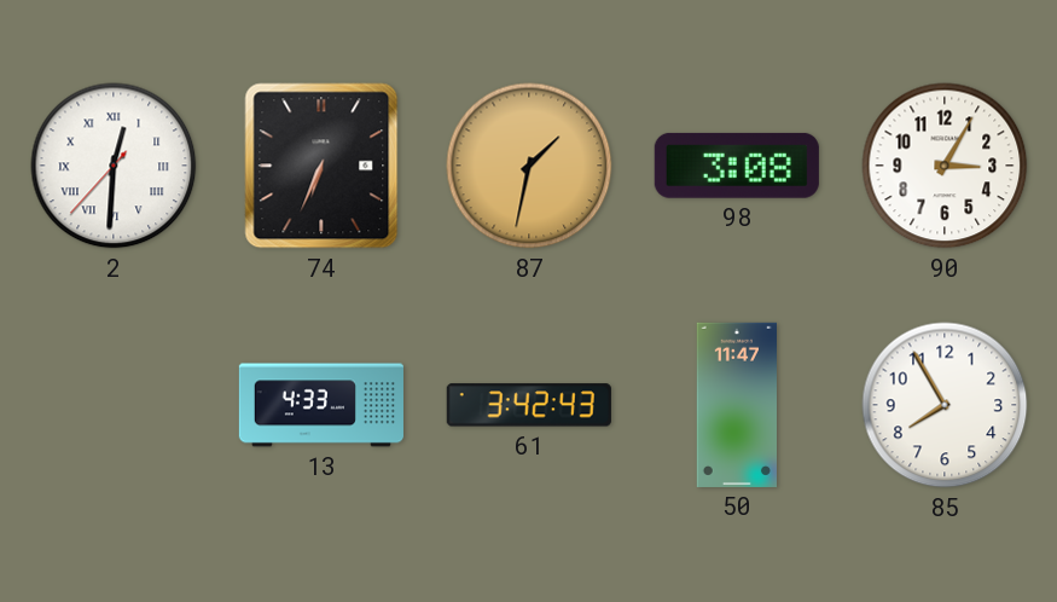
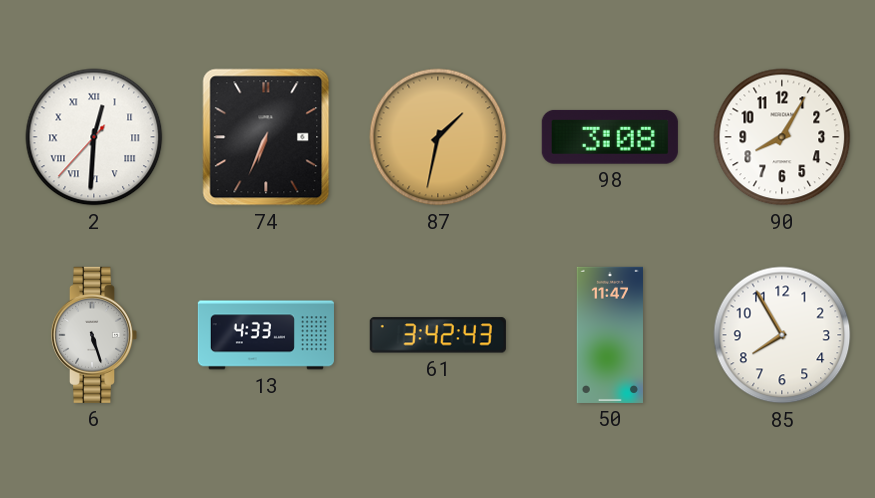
90: 3:05 -> 8:05 (782, 137)
6: none -> 5:27 (94, 335)
